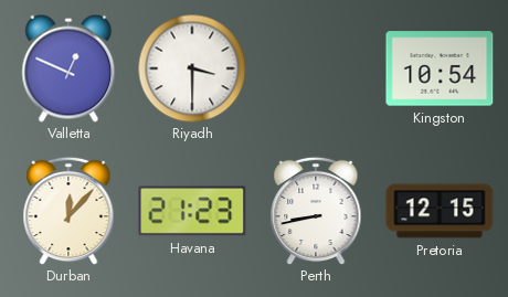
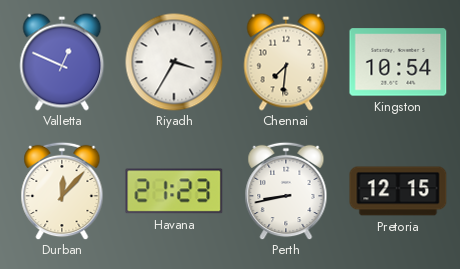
Riyadh: 3:30 -> 3:35 (174, 62)
Chennai: none -> 7:31 (286, 62)
